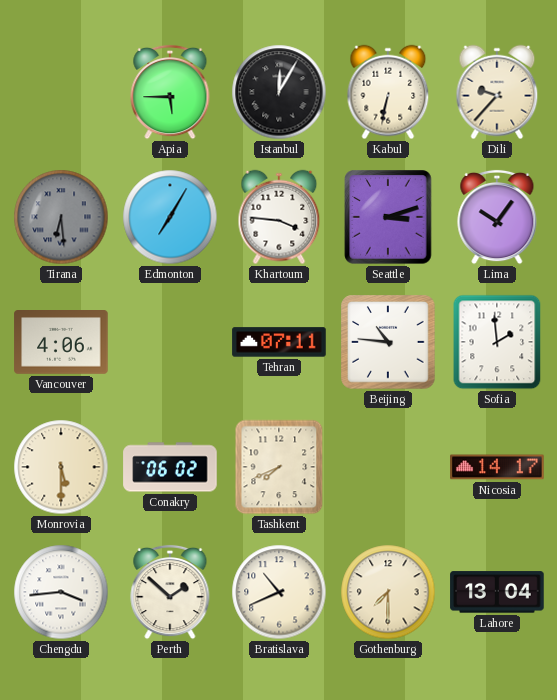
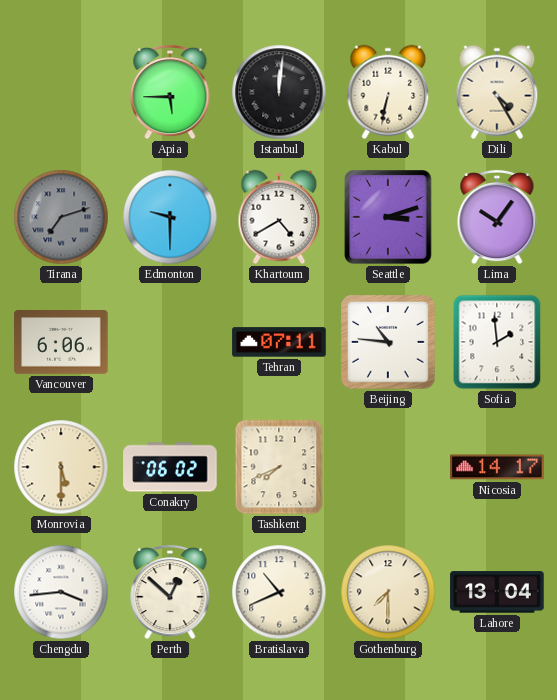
Istanbul: 12:05 -> 12:01 (279, 92)
Dili: 9:37 -> 4:25 (497, 92)
Tirana: 6:29 -> 7:12 (61, 217)
Edmonton: 7:05 -> 9:30 (170, 217)
Khartoum: 3:46 -> 4:40 (279, 217)
Vancouver: 4:06 -> 6:06 (61, 342)
Perth: 1:52 -> 12:52 (170, 592)
